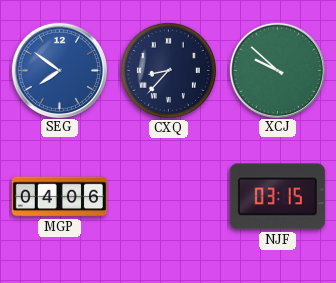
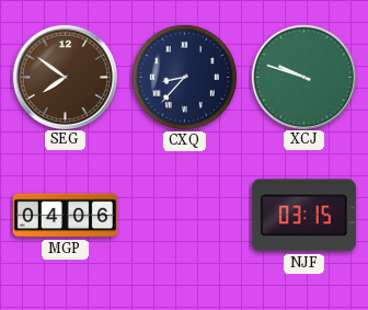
SEG dial: blue -> brown (65, 77)
XCJ: 9:52 -> 9:48 (303, 77)
